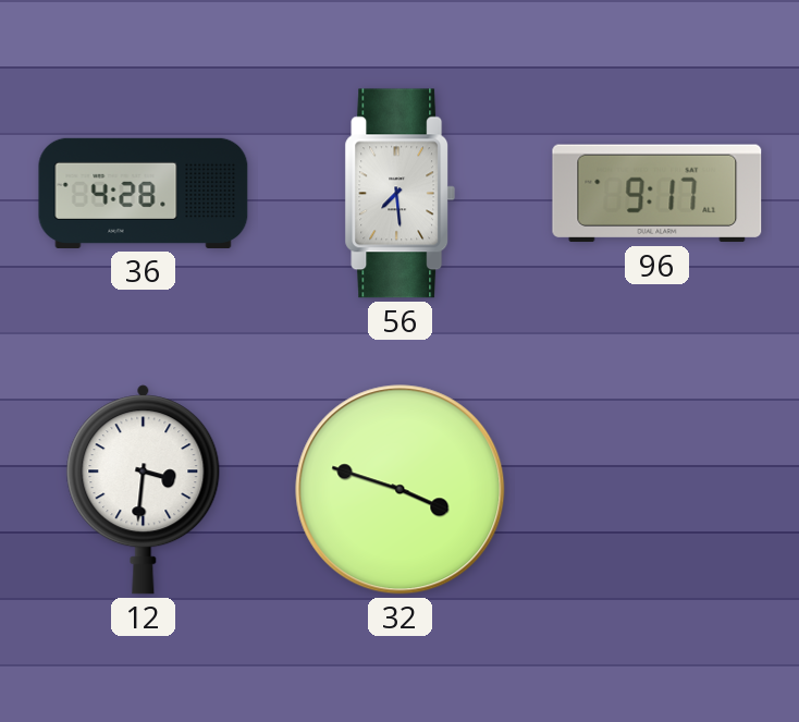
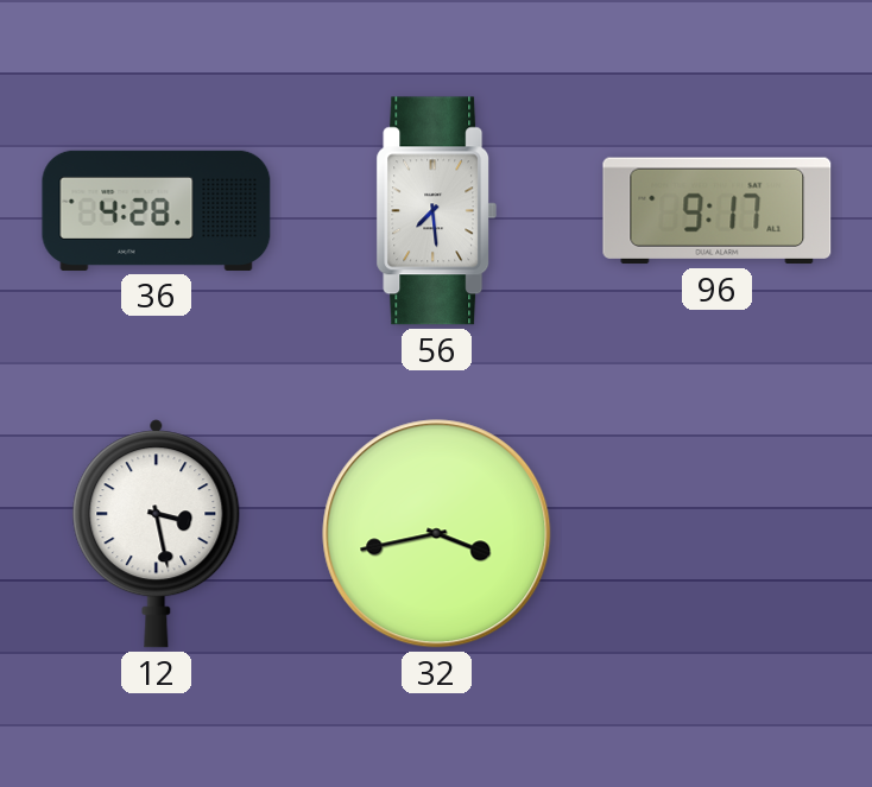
12: 3:31 -> 3:28 (157, 534)
32: 3:48 -> 3:43 (437, 534)
